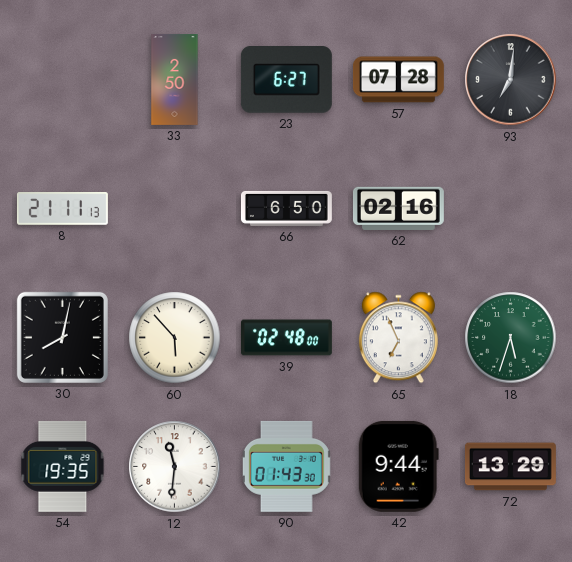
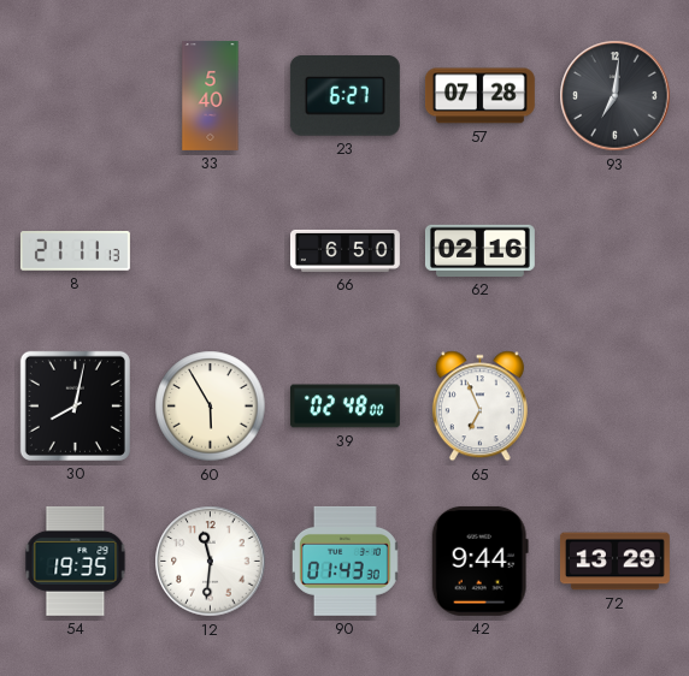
33: 2:50 -> 5:40 (211, 96)
60: 5:53 -> 5:55 (211, 407)
18: 5:33 -> none (511, 338)
